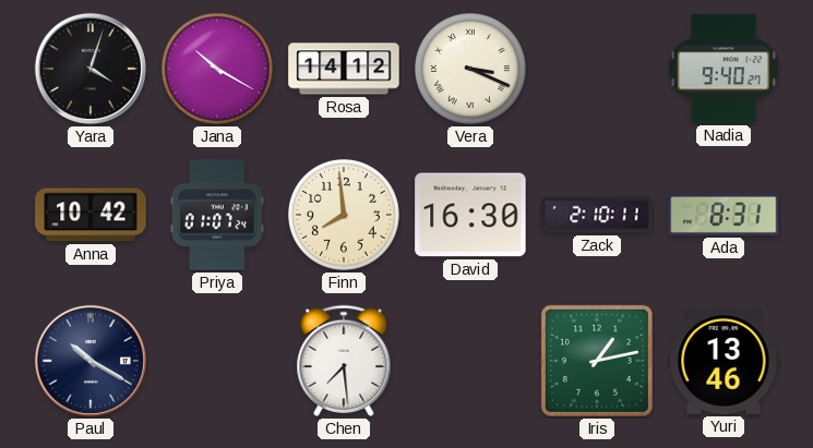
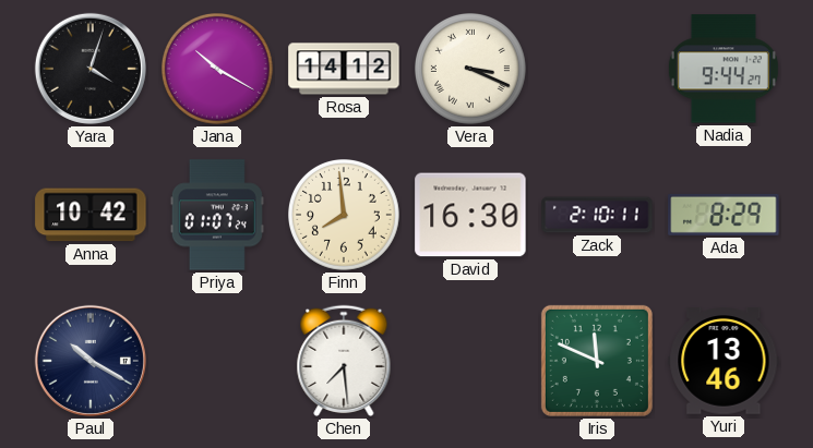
Nadia: 9:40 -> 9:44 (724, 69)
Ada: 8:31 -> 8:29 (724, 215)
Iris: 1:13 -> 11:49 (597, 361)
